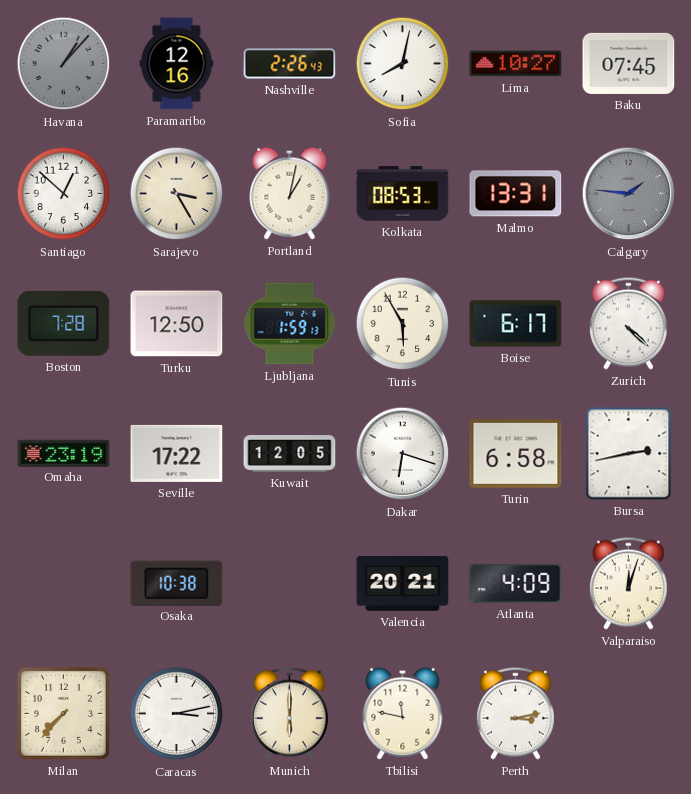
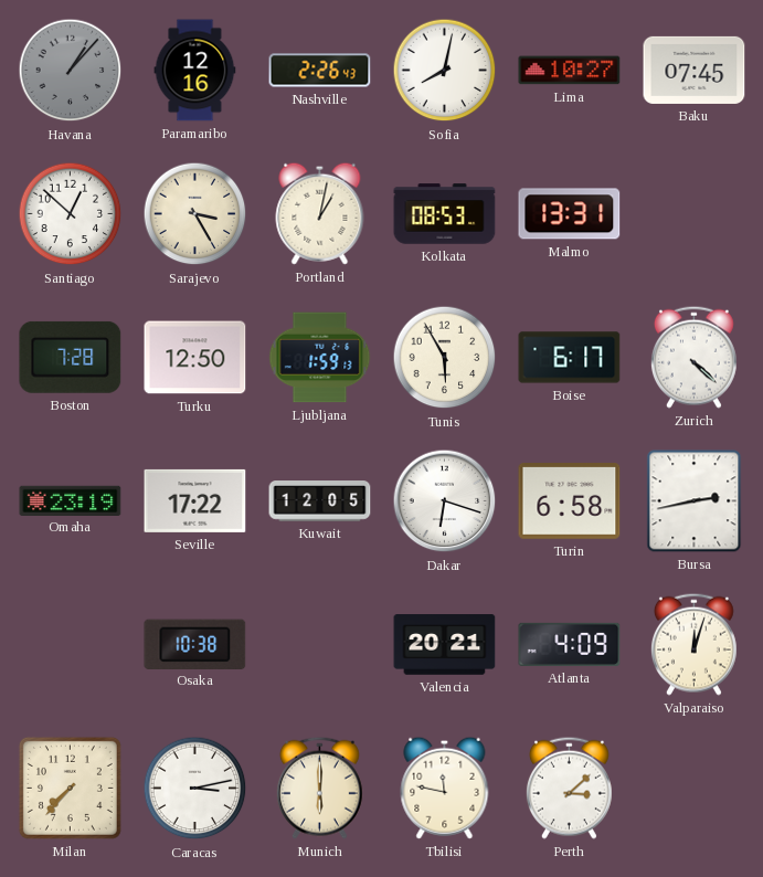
Calgary: 1:46 -> none (629, 194)
Perth: 3:13 -> 3:08 (569, 788)
